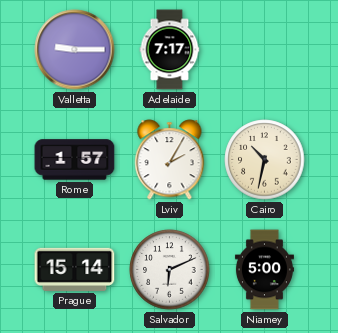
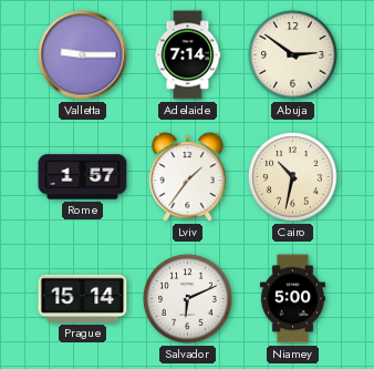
Adelaide: 7:17 -> 7:14 (188, 55)
Abuja: none -> 2:51 (293, 55)
Lviv: 2:05 -> 1:36 (188, 177)
